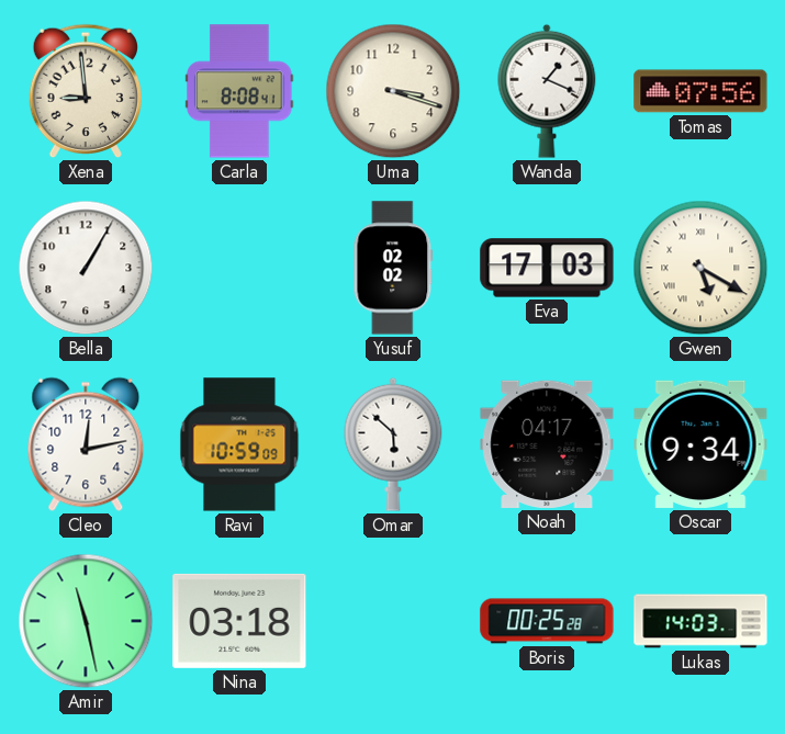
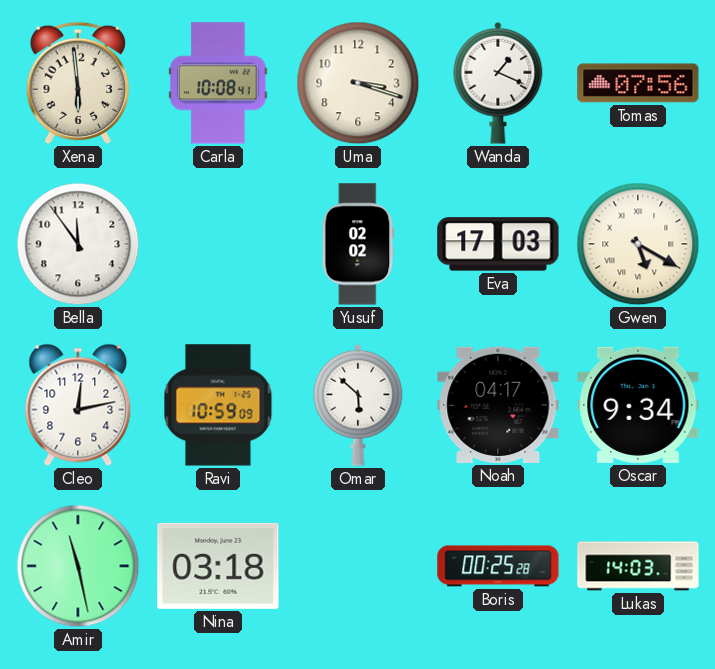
Xena: 8:59 -> 5:59 (77, 83)
Carla: 8:08 -> 10:08 (218, 83)
Bella: 1:05 -> 11:54 (78, 244)
